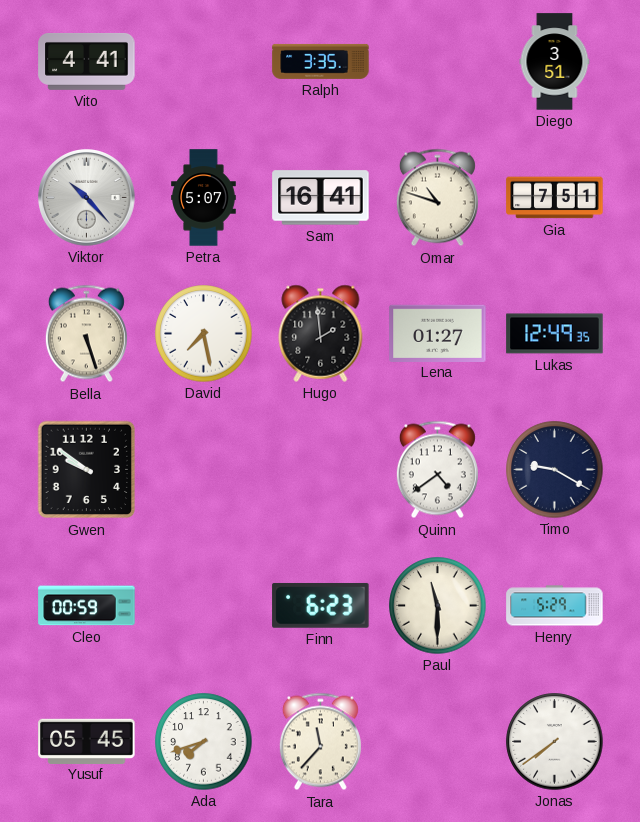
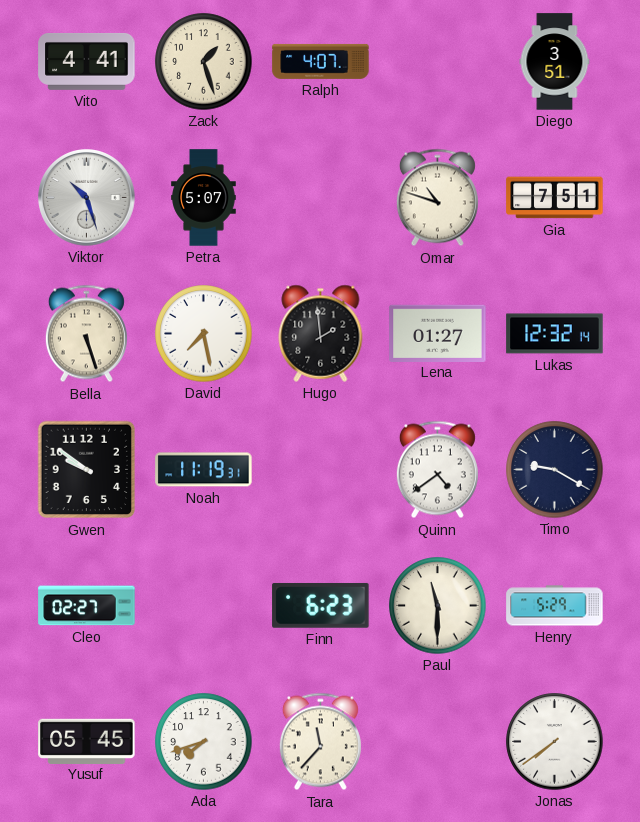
Zack: none -> 1:27 (204, 62)
Ralph: 3:35 -> 4:07 (321, 61)
Viktor: 10:23 -> 10:27 (87, 198)
Sam: 16:41 -> none (321, 198)
Lukas: 12:49 -> 12:32 (555, 334)
Noah: none -> 11:19 (204, 470)
Cleo: 00:59 -> 02:27 (87, 606)
